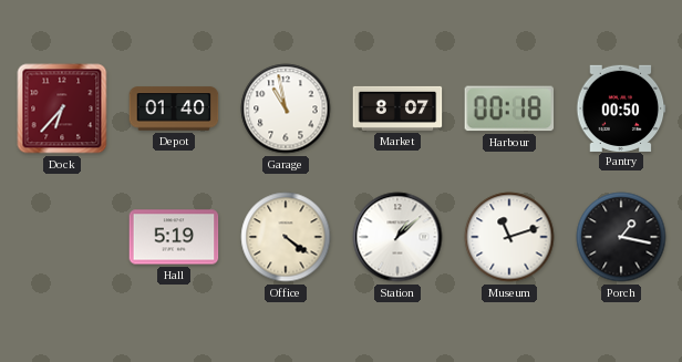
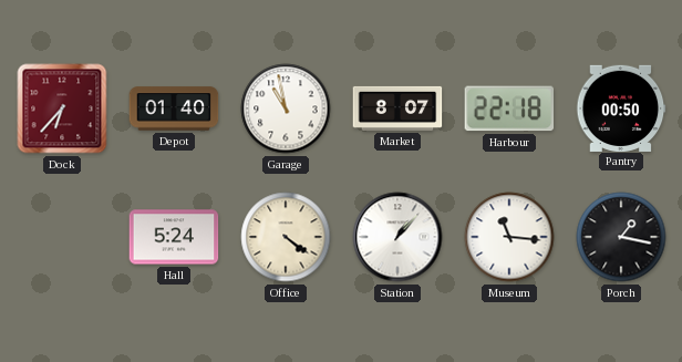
Harbour: 00:18 -> 22:18 (509, 108)
Hall: 5:19 -> 5:24 (174, 237)
Station: 1:08 -> 1:07 (397, 237)
Museum: 11:12 -> 11:16 (509, 237)
